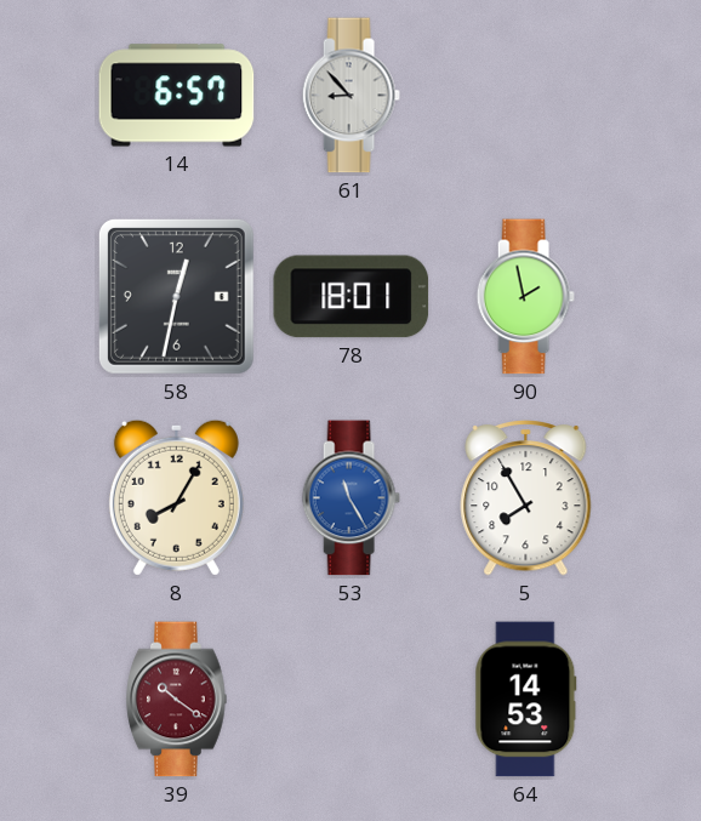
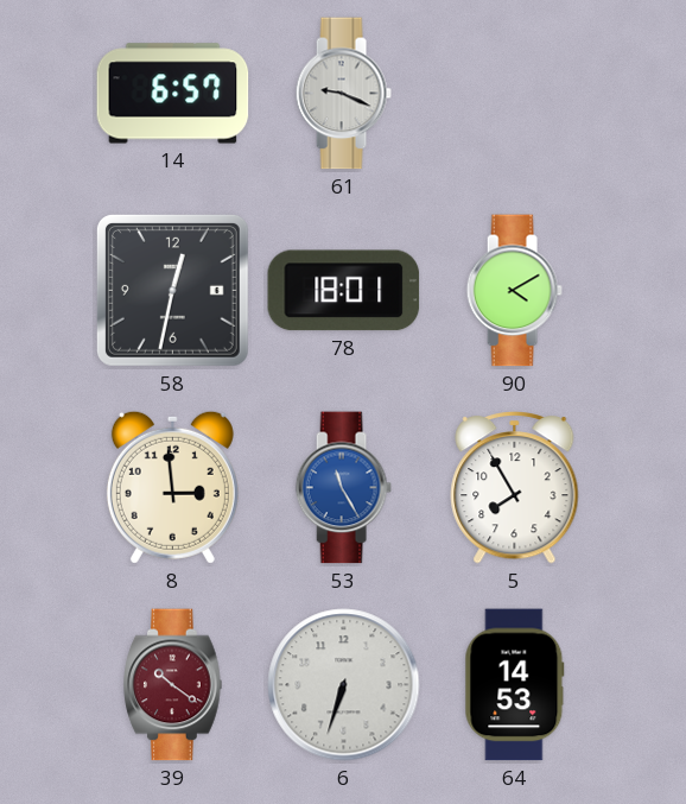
61: 8:53 -> 9:19 (343, 94)
90: 1:58 -> 4:10 (514, 291)
8: 8:05 -> 2:59 (172, 487)
6: none -> 6:33 (344, 685)
